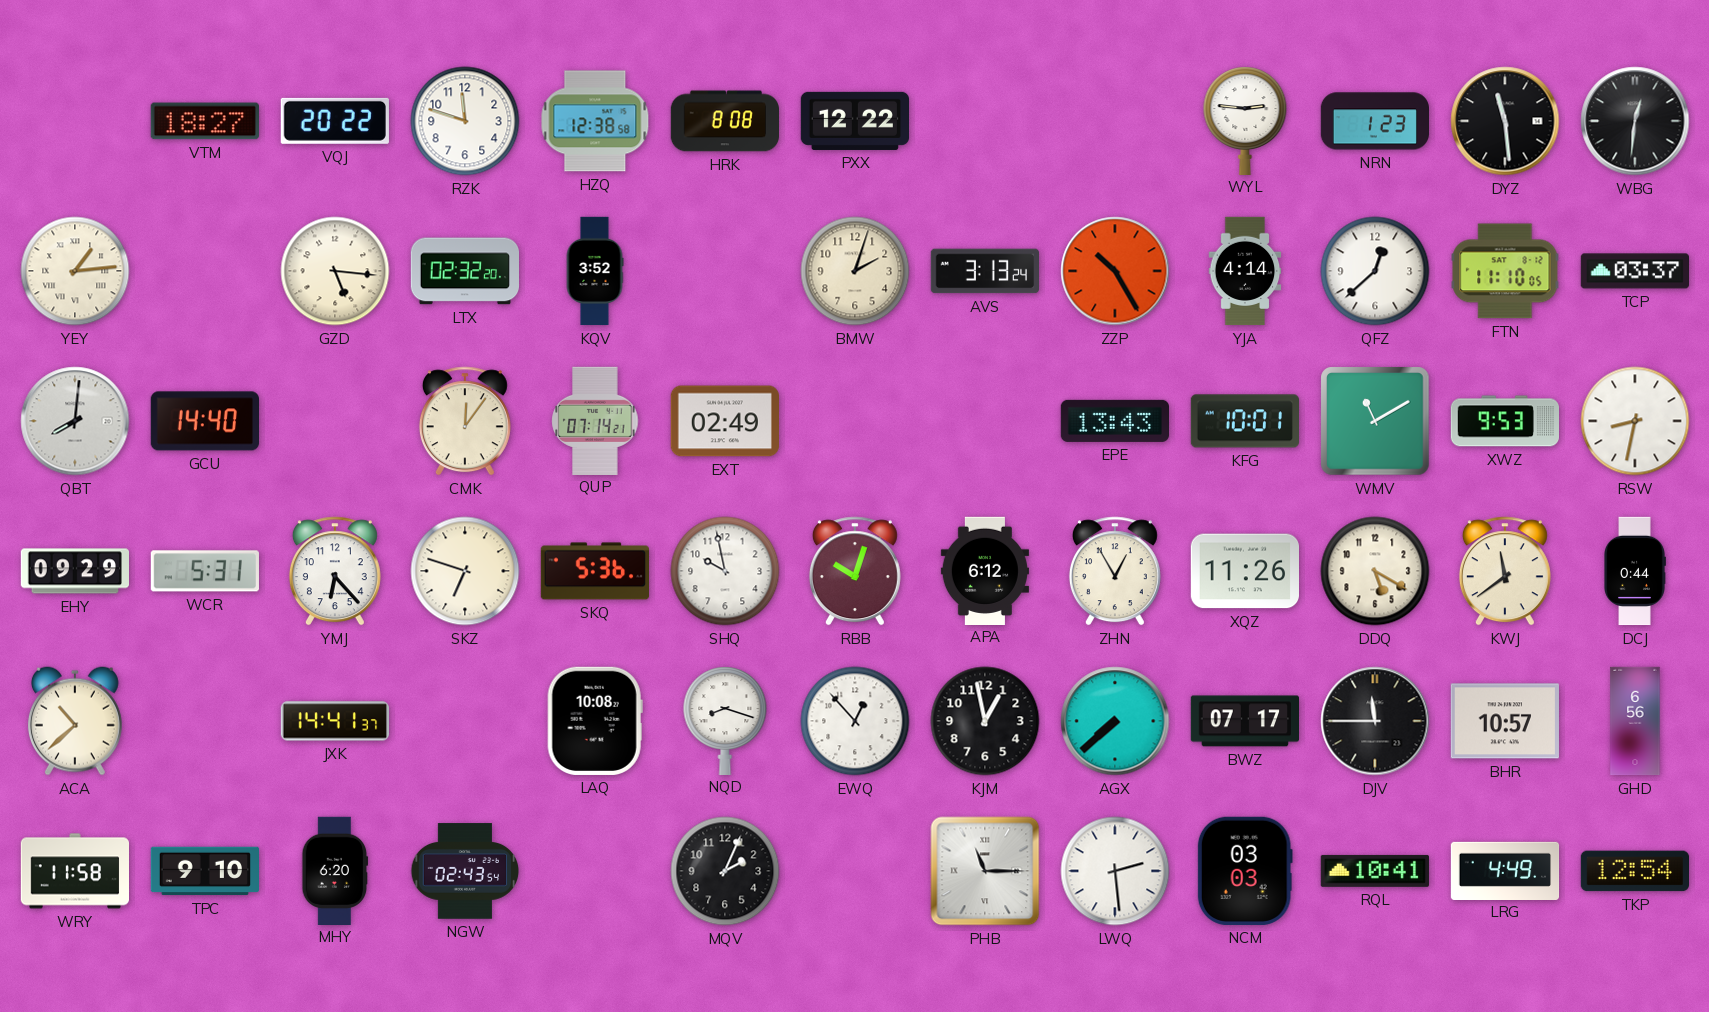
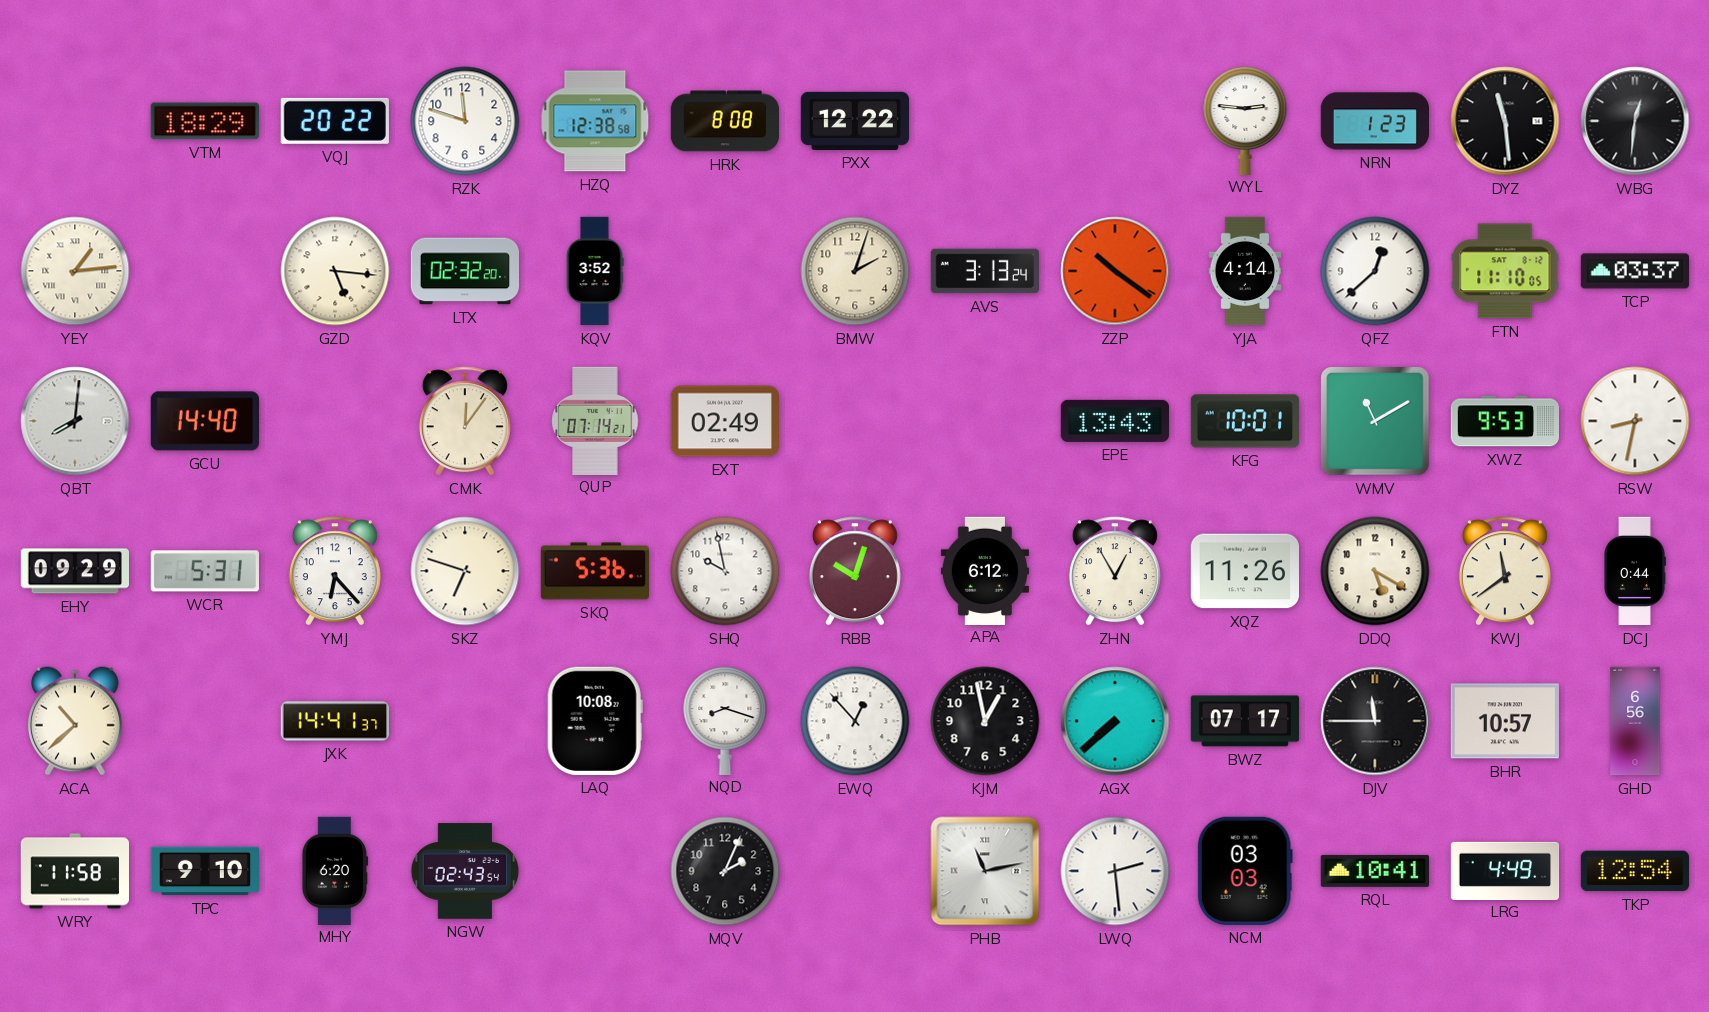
VTM: 18:27 -> 18:29 (205, 121)
ZZP: 10:25 -> 10:21 (1115, 271)
PHB: 11:15 -> 11:13 (985, 871)
